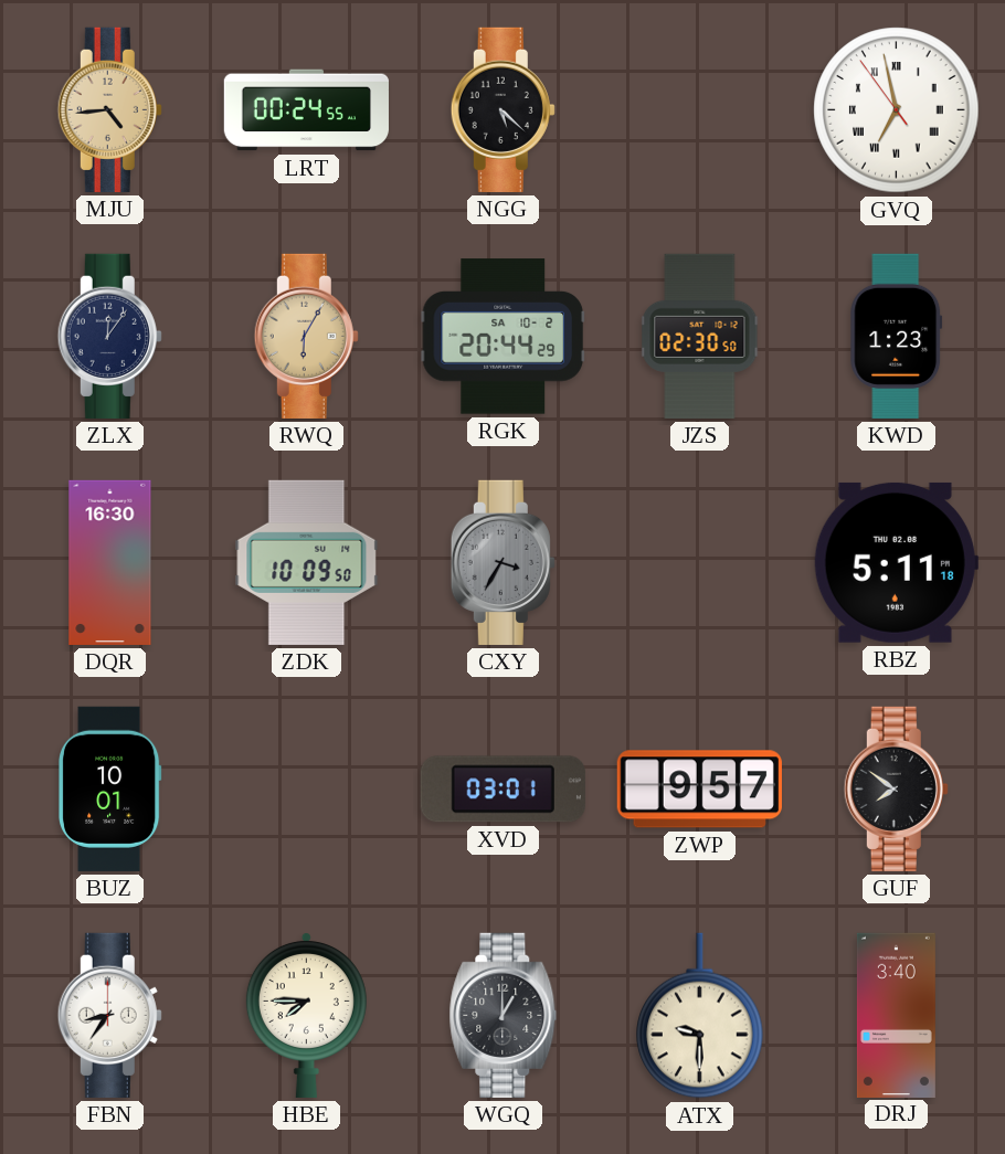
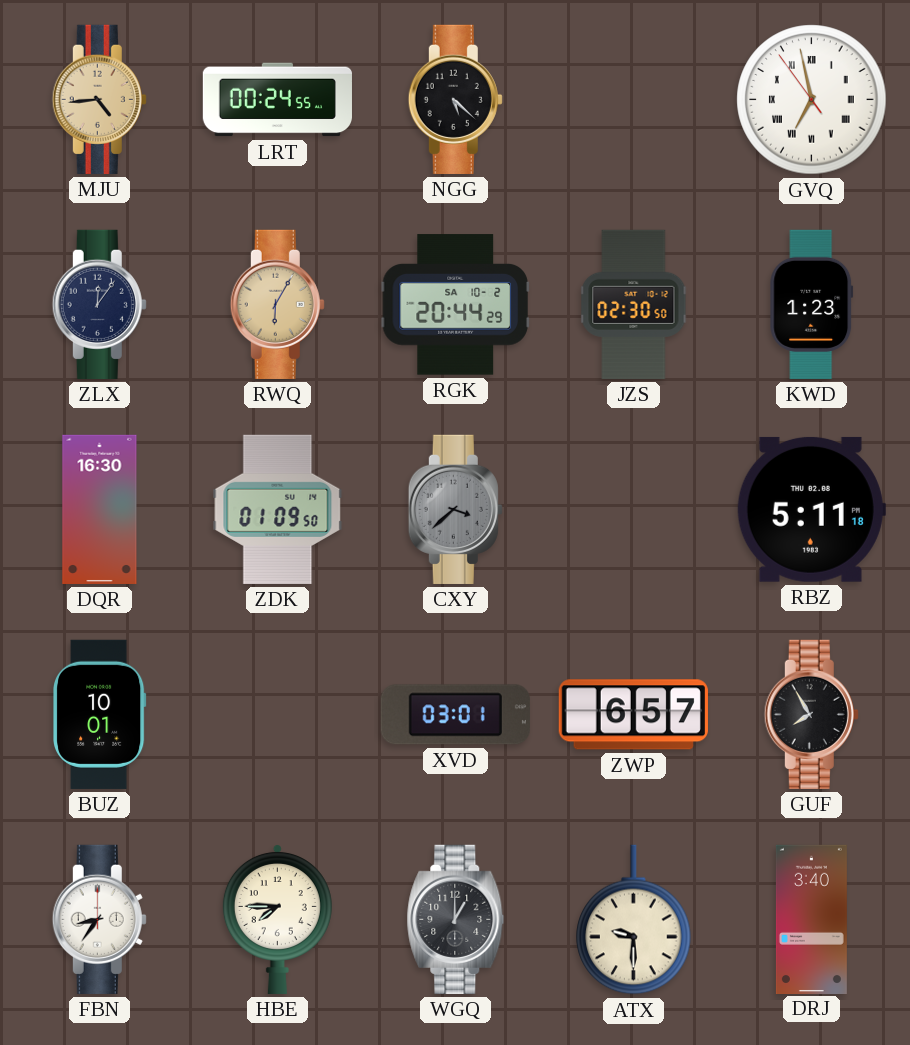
ZDK: 10:09 -> 01:09 (278, 509)
CXY: 3:35 -> 3:38 (455, 509)
ZWP: 9:57 -> 6:57 (633, 715)
GUF: 7:51 -> 7:55 (811, 714)
